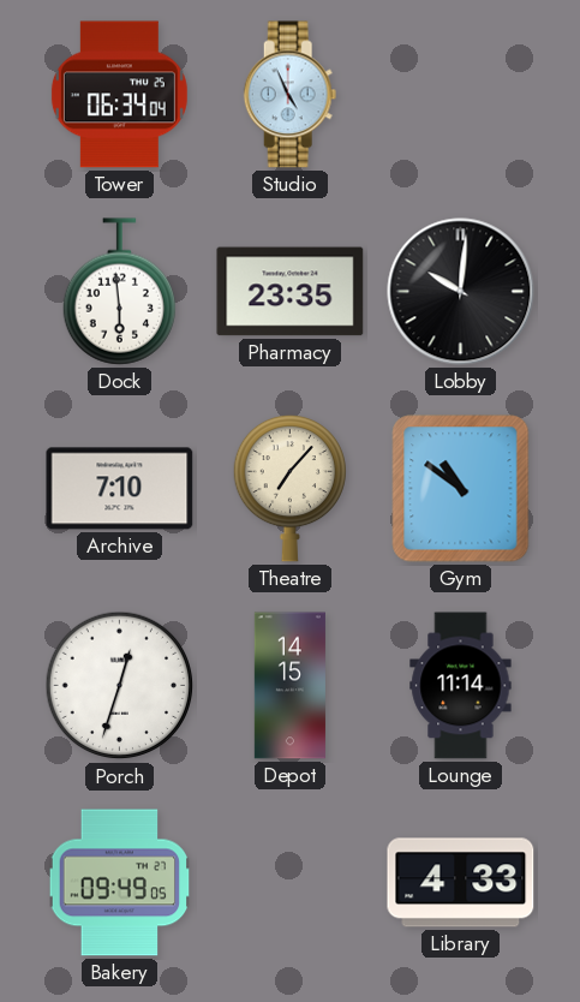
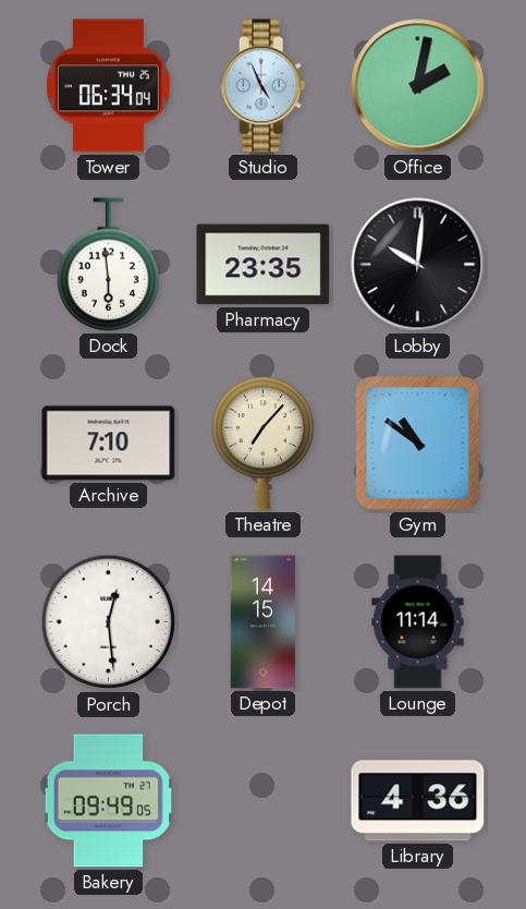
Office: none -> 2:02 (418, 86)
Porch: 12:33 -> 12:29 (109, 622)
Library: 4:33 -> 4:36 (418, 801)
